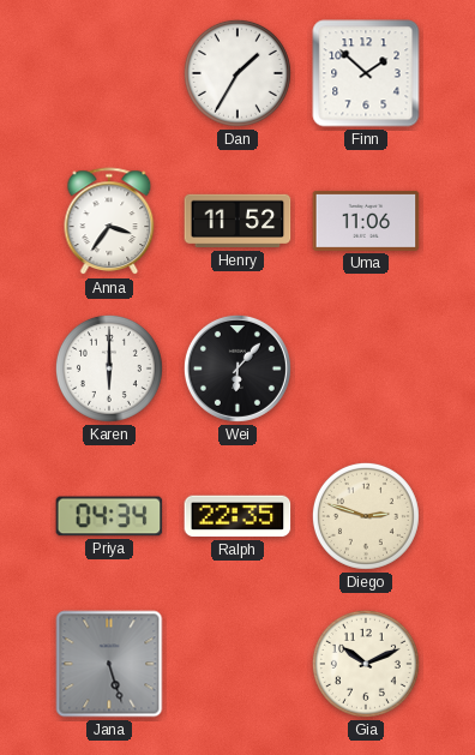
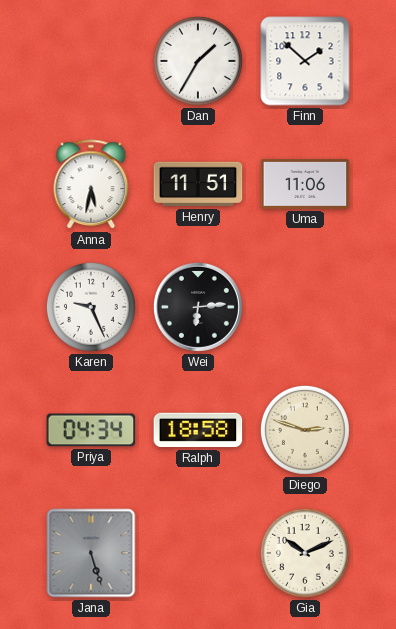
Anna: 3:36 -> 5:32 (91, 185)
Henry: 11:52 -> 11:51 (198, 184)
Karen: 6:00 -> 9:26 (91, 307)
Wei: 6:07 -> 6:14 (198, 307)
Ralph: 22:35 -> 18:58 (198, 430)
